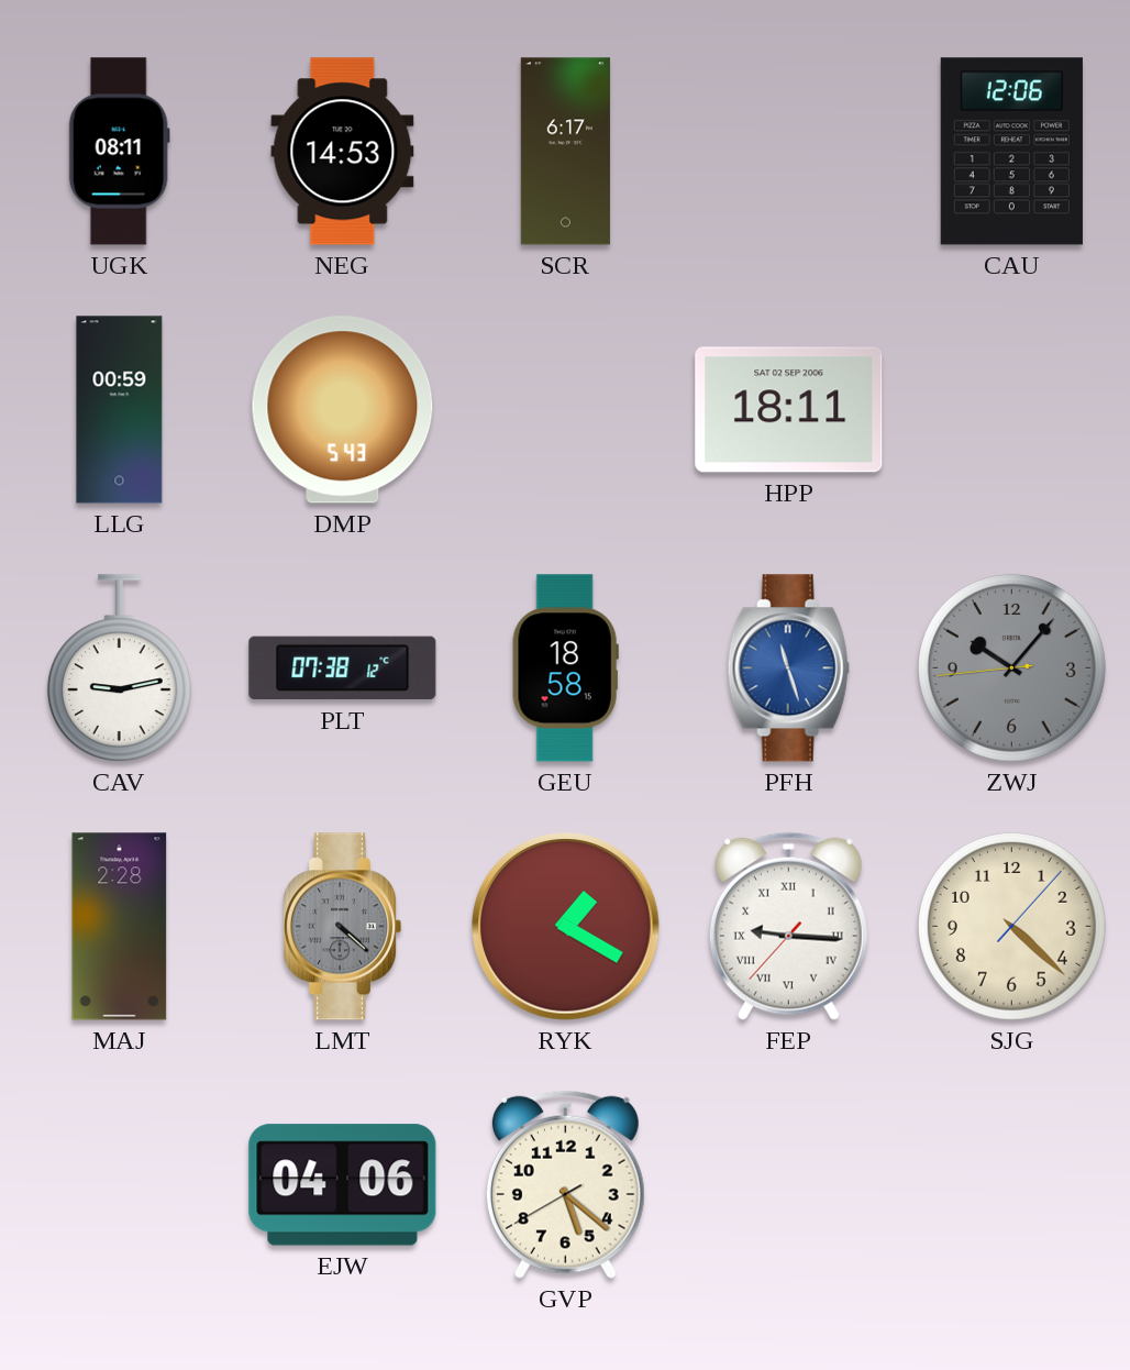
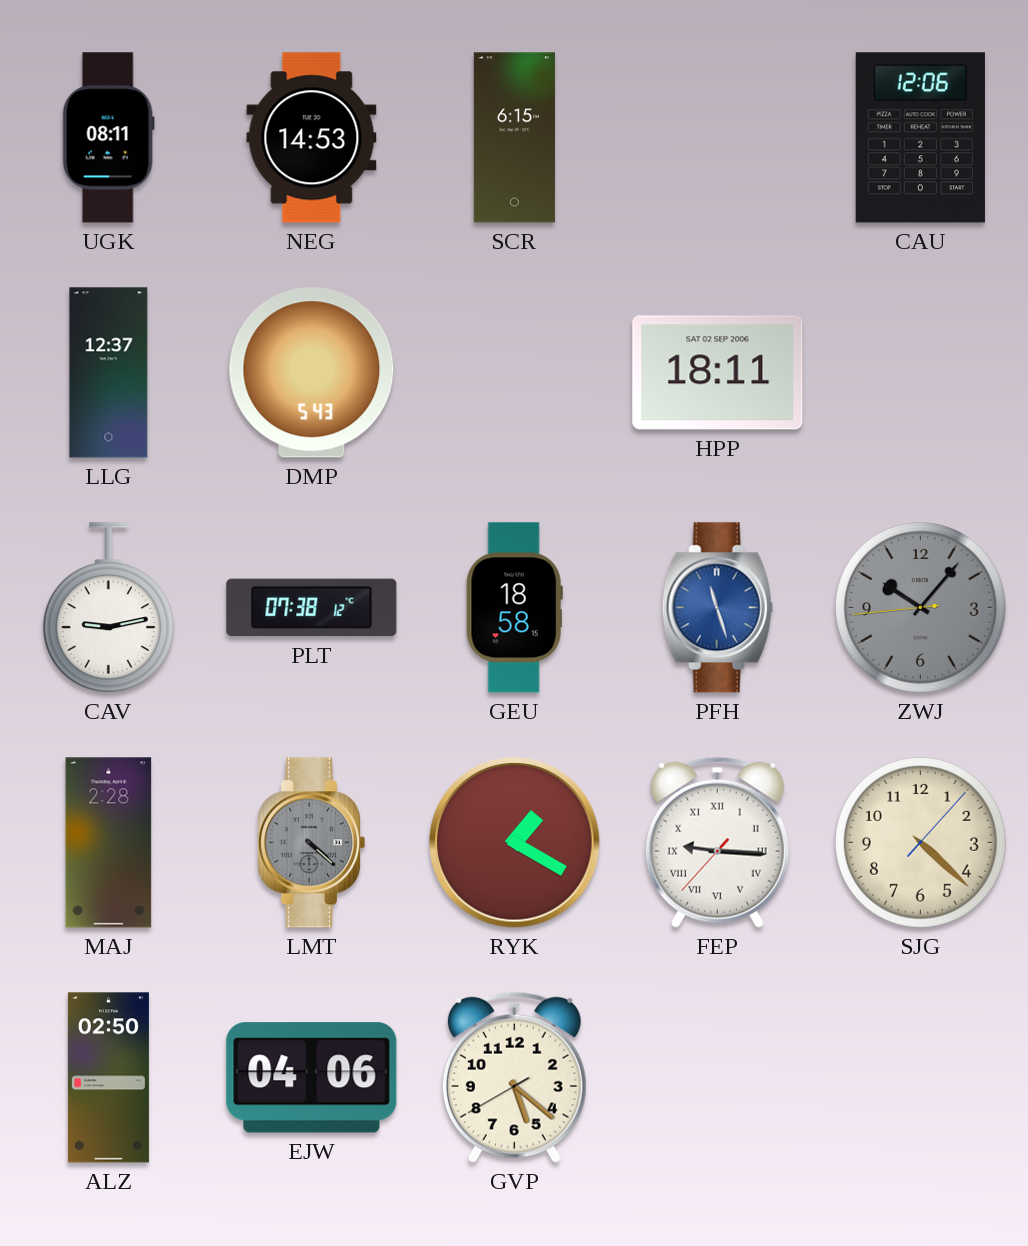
SCR: 6:17 -> 6:15 (514, 138)
LLG: 00:59 -> 12:37 (109, 373)
ALZ: none -> 02:50 (108, 1078)
